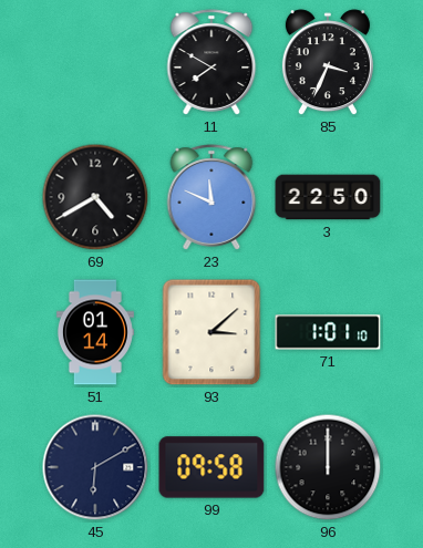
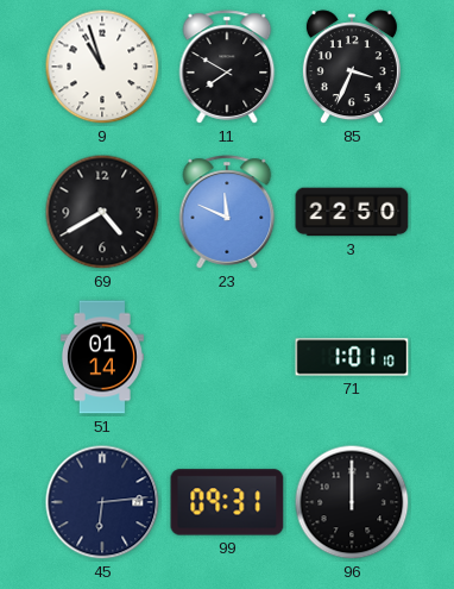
9: none -> 10:57 (102, 67)
93: 3:08 -> none (211, 332)
45: 6:10 -> 6:14 (102, 502)
99: 09:58 -> 09:31 (227, 502)
